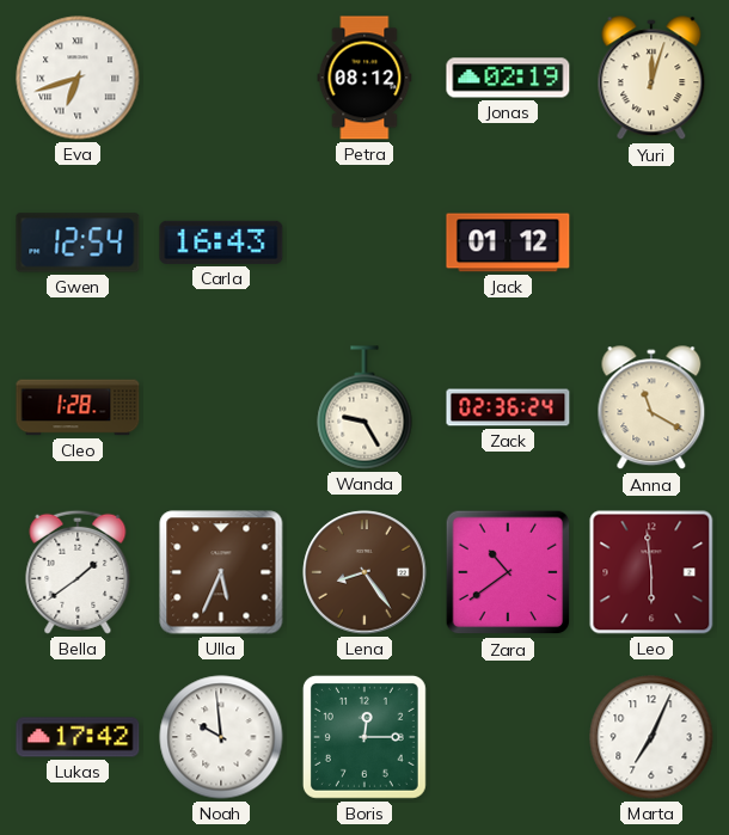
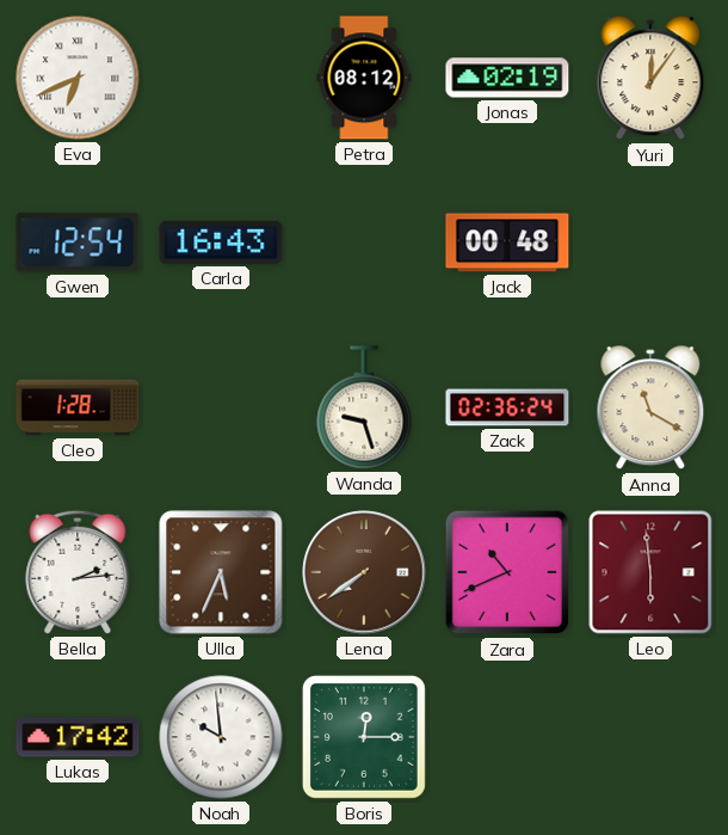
Eva: 6:42 -> 6:41 (78, 78)
Yuri: 12:03 -> 12:06 (650, 79)
Jack: 01:12 -> 00:48 (507, 242)
Wanda: 9:25 -> 9:27 (364, 407)
Bella: 1:39 -> 2:14 (78, 572)
Lena: 8:24 -> 7:39 (364, 572)
Zara: 10:39 -> 10:41 (507, 572)
Marta: 7:04 -> none (651, 737)
